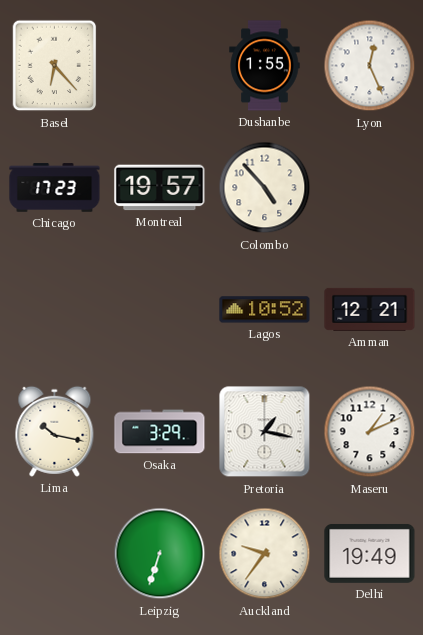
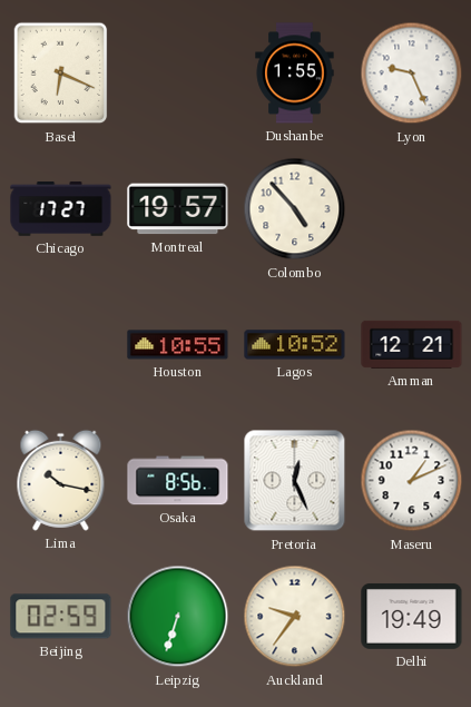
Basel: 6:23 -> 6:19 (61, 73)
Lyon: 12:26 -> 9:26 (412, 73)
Chicago: 17:23 -> 17:27 (61, 209)
Houston: none -> 10:55 (178, 345)
Osaka: 3:29 -> 8:56 (178, 481)
Pretoria: 1:17 -> 12:26 (295, 481)
Beijing: none -> 02:59 (61, 617)
